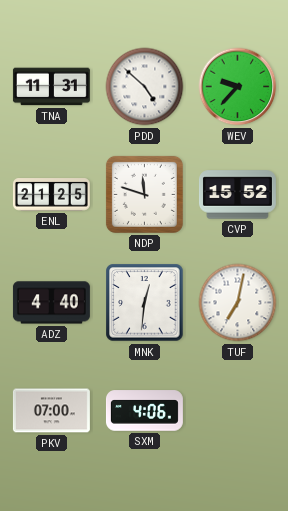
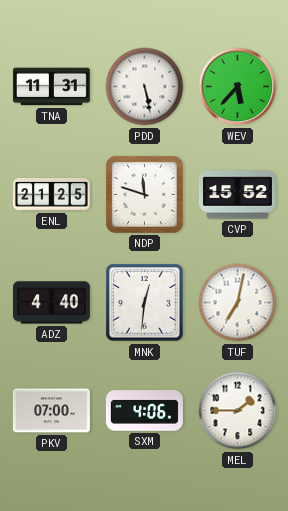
PDD: 4:52 -> 5:28 (145, 87)
WEV: 9:37 -> 5:37 (238, 87)
MEL: none -> 1:45 (238, 411)
